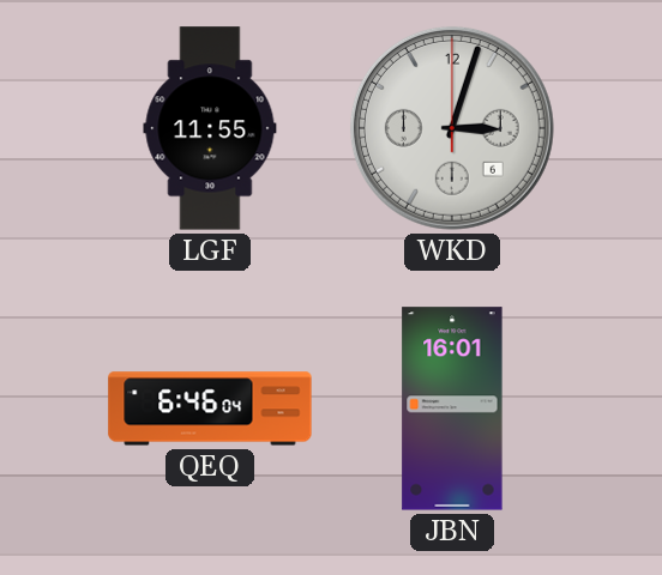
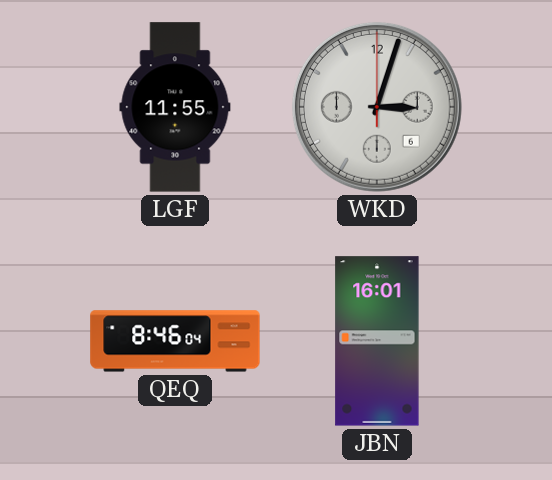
QEQ: 6:46 -> 8:46 (175, 341)
